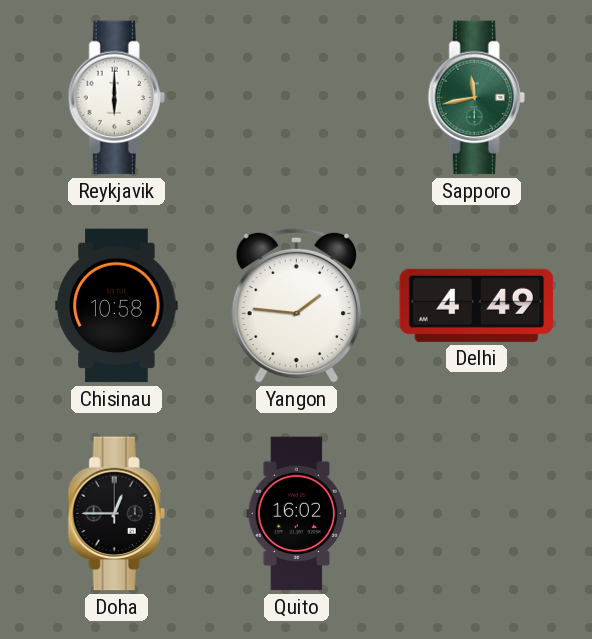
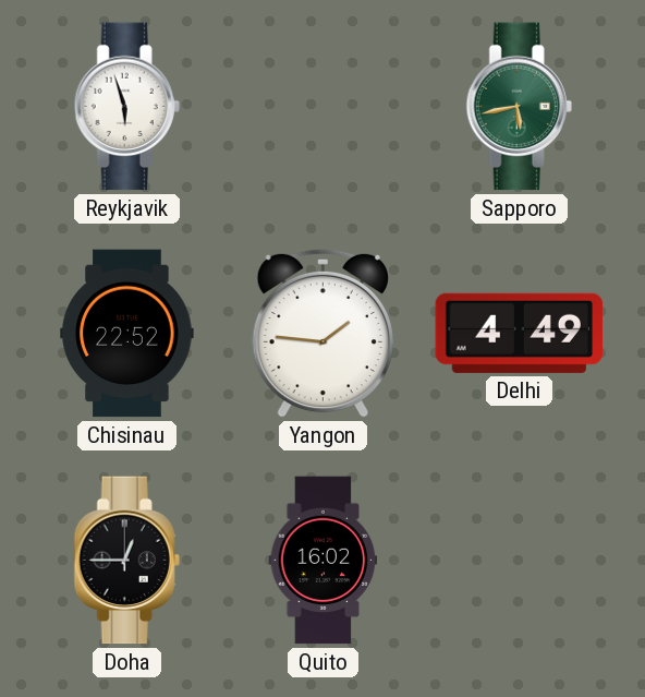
Reykjavik: 6:00 -> 5:57 (126, 107)
Sapporo: 11:43 -> 5:43 (519, 107)
Chisinau: 10:58 -> 22:52 (127, 334)
